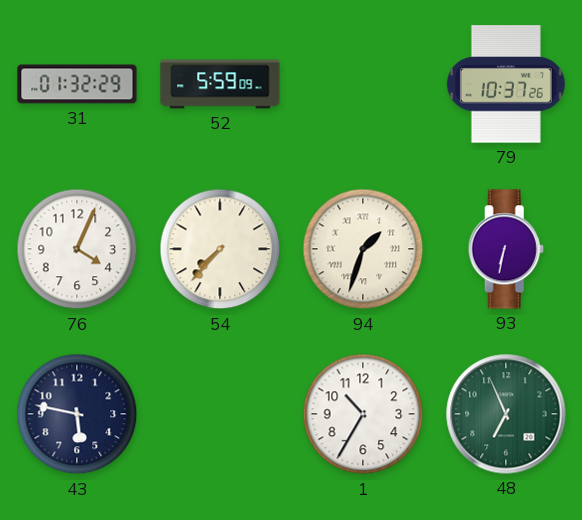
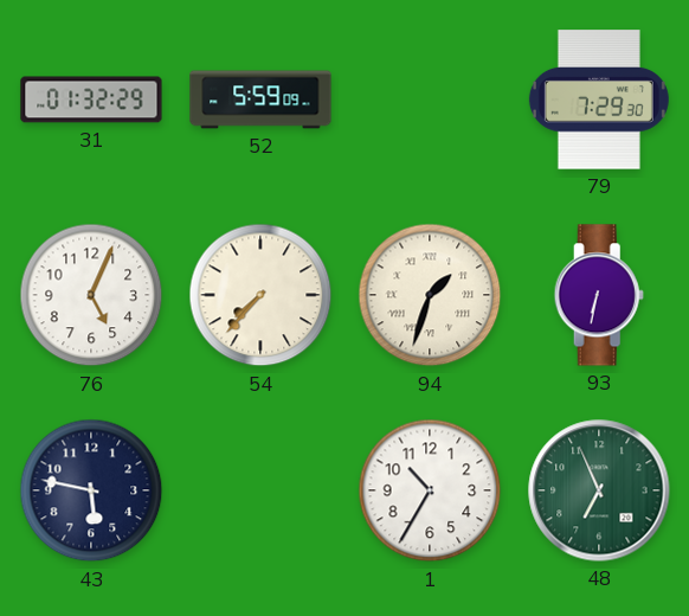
79: 10:37 -> 7:29 (599, 100)
76: 4:04 -> 5:04 (91, 295)
